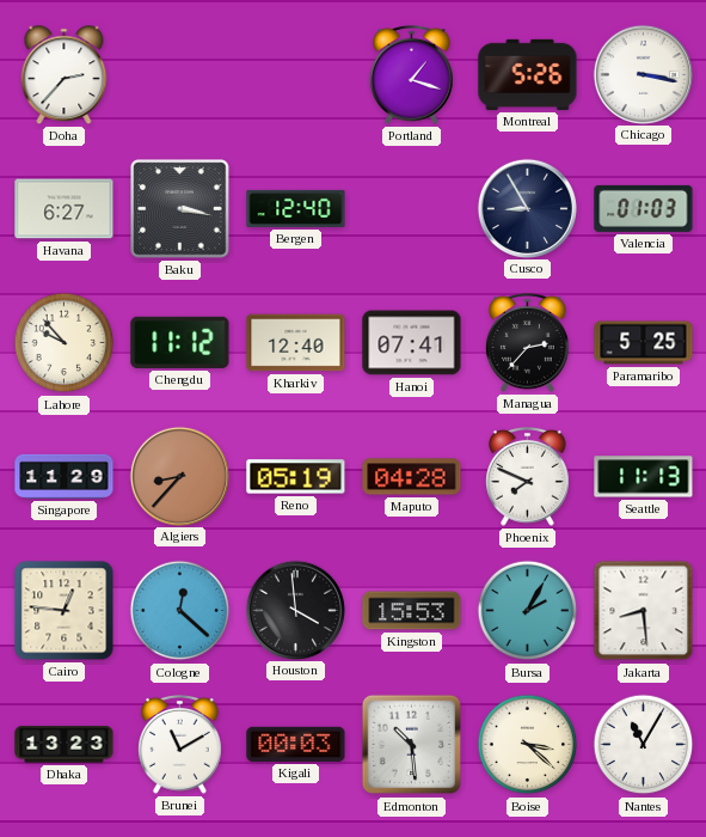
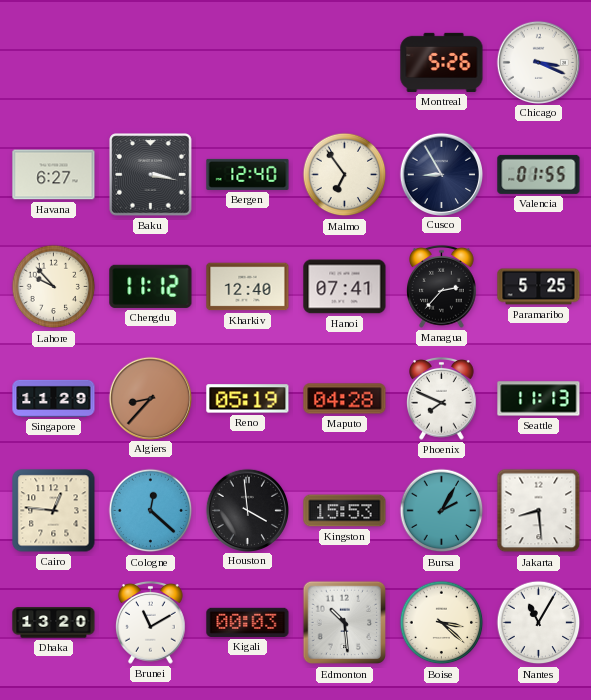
Doha: 2:37 -> none (65, 75)
Portland: 1:18 -> none (412, 74)
Chicago: 3:17 -> 3:19 (538, 62)
Malmo: none -> 6:54 (345, 175)
Valencia: 01:03 -> 01:55 (539, 174)
Dhaka: 13:23 -> 13:20 (54, 623)
